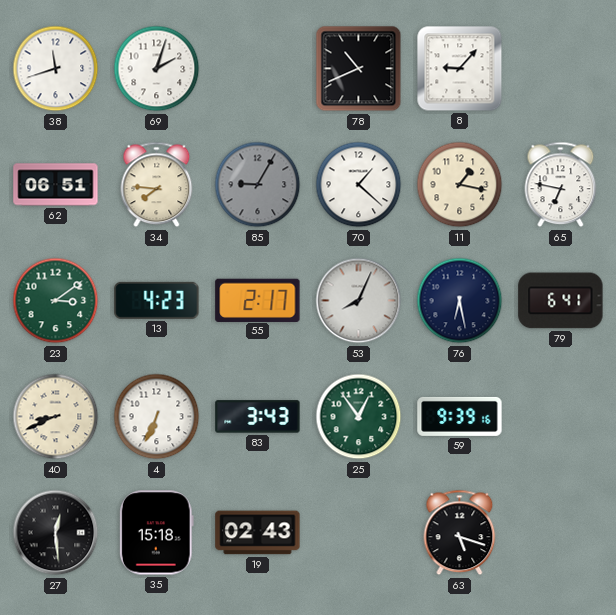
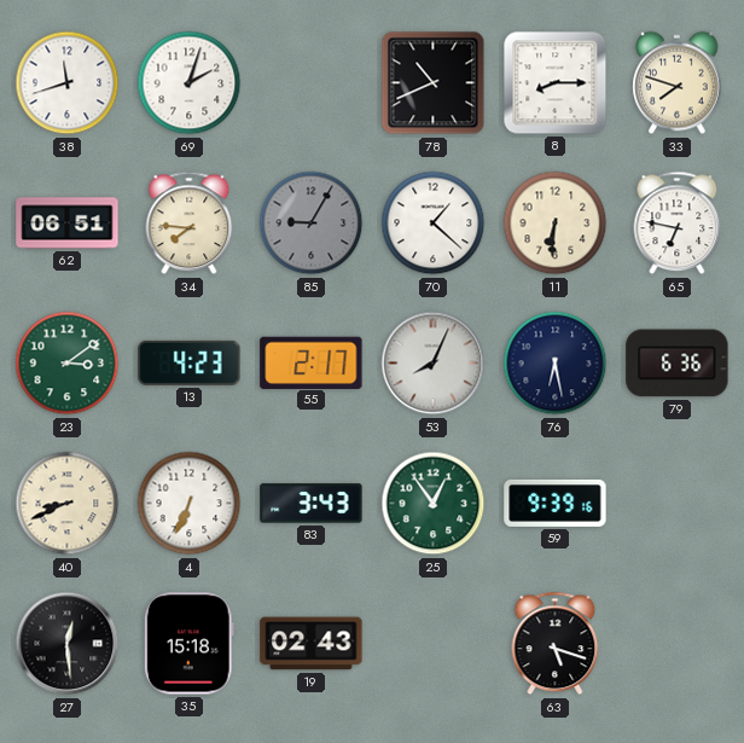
8: 9:07 -> 8:15 (556, 83)
33: none -> 7:48 (678, 83)
11: 1:17 -> 6:31 (556, 224)
79: 6:41 -> 6:36 (678, 364)
